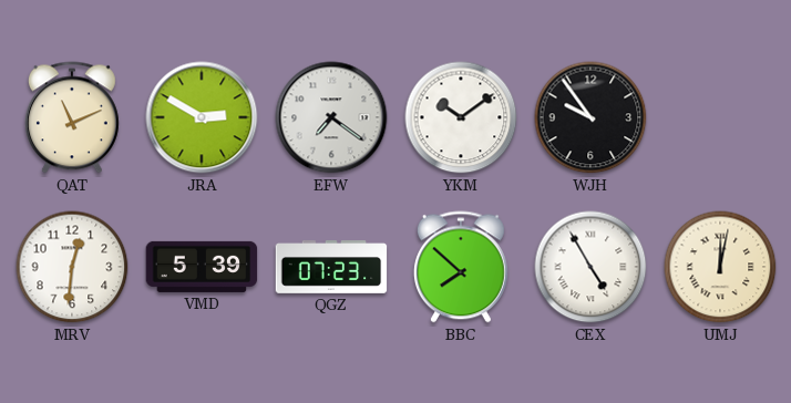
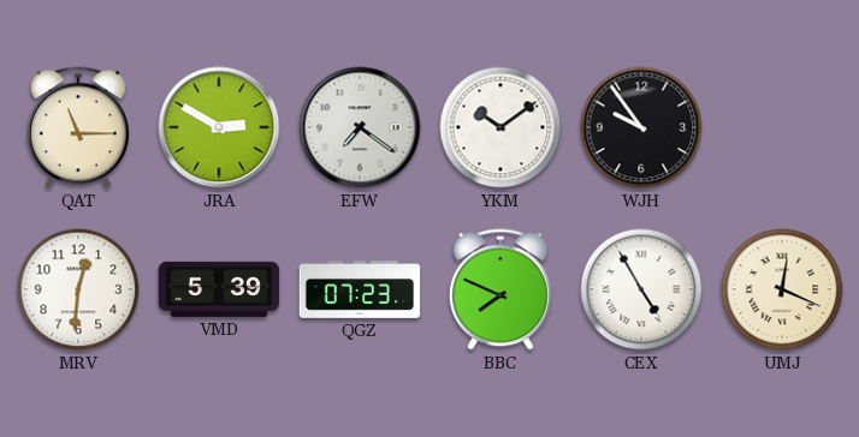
QAT: 11:11 -> 11:15 (78, 127)
BBC: 7:52 -> 7:49 (500, 289)
UMJ: 12:02 -> 12:19 (782, 289)
